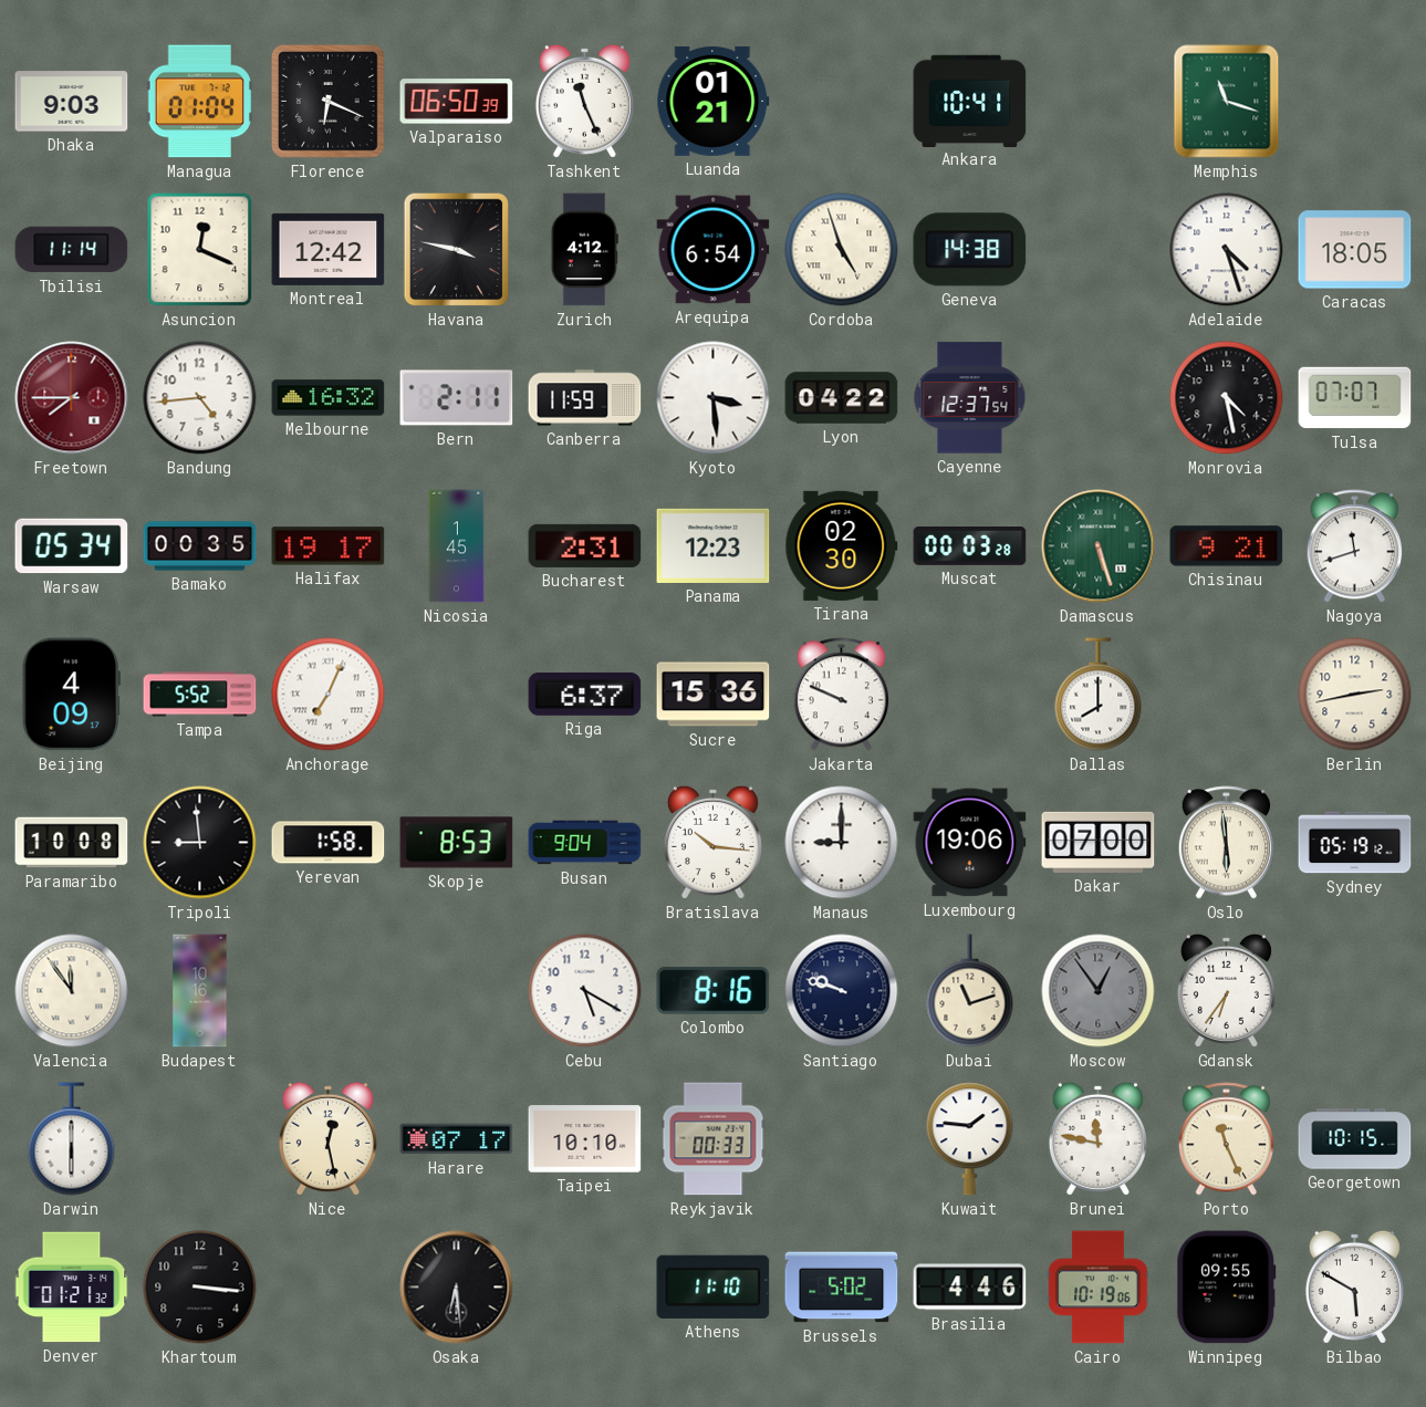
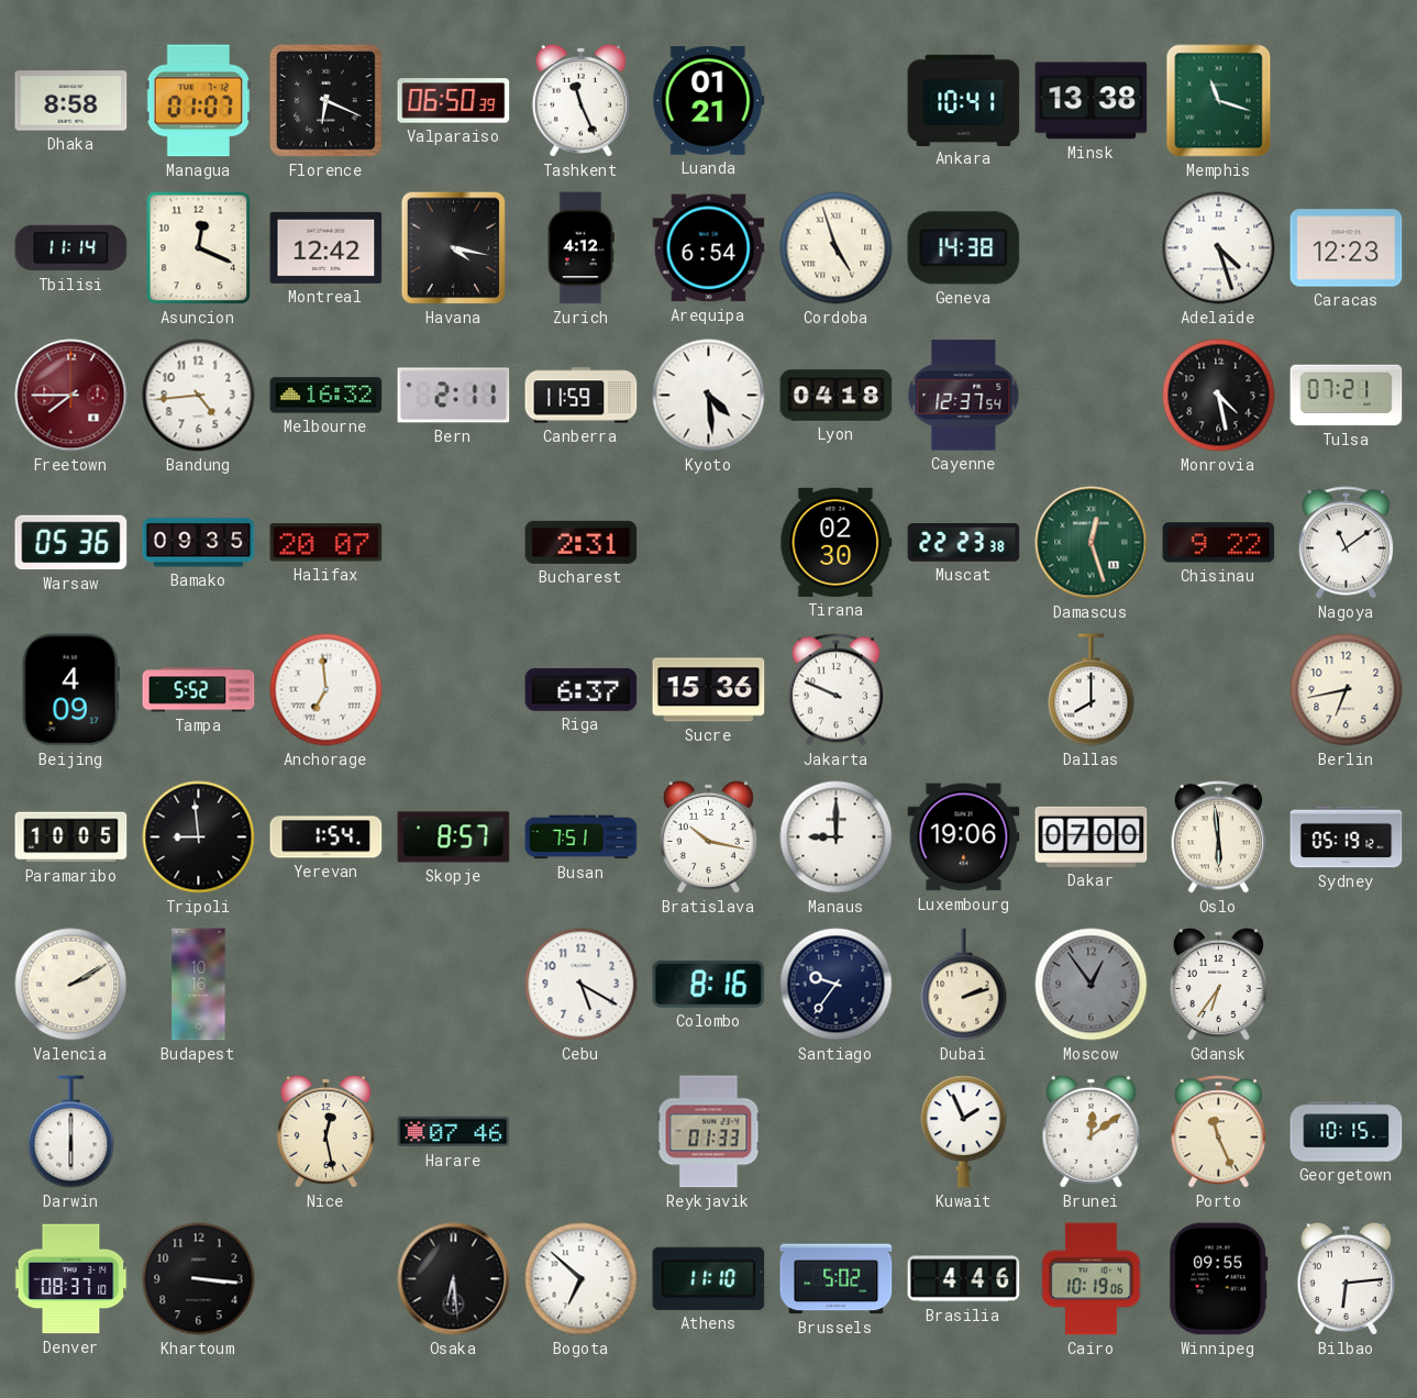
Dhaka: 9:03 -> 8:58 (71, 101)
Managua: 01:04 -> 01:07 (198, 101)
Minsk: none -> 13:38 (1092, 101)
Havana: 3:47 -> 4:17 (454, 248)
Caracas: 18:05 -> 12:23 (1347, 248)
Kyoto: 3:29 -> 4:29 (709, 396)
Lyon: 04:22 -> 04:18 (837, 396)
Tulsa: 07:07 -> 07:21 (1347, 396)
Warsaw: 05:34 -> 05:36 (71, 543)
Bamako: 00:35 -> 09:35 (199, 543)
Halifax: 19:17 -> 20:07 (326, 543)
Nicosia: 1:45 -> none (457, 546)
Panama: 12:23 -> none (714, 545)
Muscat: 00:03 -> 22:23 (964, 543)
Damascus: 5:27 -> 12:27 (1092, 543)
Chisinau: 9:21 -> 9:22 (1219, 543)
Nagoya: 11:42 -> 11:09 (1346, 543)
Anchorage: 7:04 -> 6:59 (326, 690)
Berlin: 2:43 -> 6:43 (1347, 690)
Paramaribo: 10:08 -> 10:05 (71, 837)
Yerevan: 1:58 -> 1:54 (326, 837)
Skopje: 8:53 -> 8:57 (454, 837)
Busan: 9:04 -> 7:51 (582, 837)
Bratislava: 10:16 -> 10:17 (708, 836)
Valencia: 11:54 -> 2:10 (71, 985)
Santiago: 9:48 -> 9:36 (837, 985)
Dubai: 11:12 -> 2:12 (964, 985)
Harare: 07:17 -> 07:46 (454, 1132)
Taipei: 10:10 -> none (585, 1139)
Reykjavik: 00:33 -> 01:33 (709, 1132)
Kuwait: 1:46 -> 1:56 (964, 1132)
Brunei: 11:47 -> 12:09 (1091, 1131)
Denver: 01:21 -> 08:37 (71, 1279)
Bogota: none -> 6:52 (582, 1279)
Bilbao: 5:50 -> 6:14 (1346, 1278)
